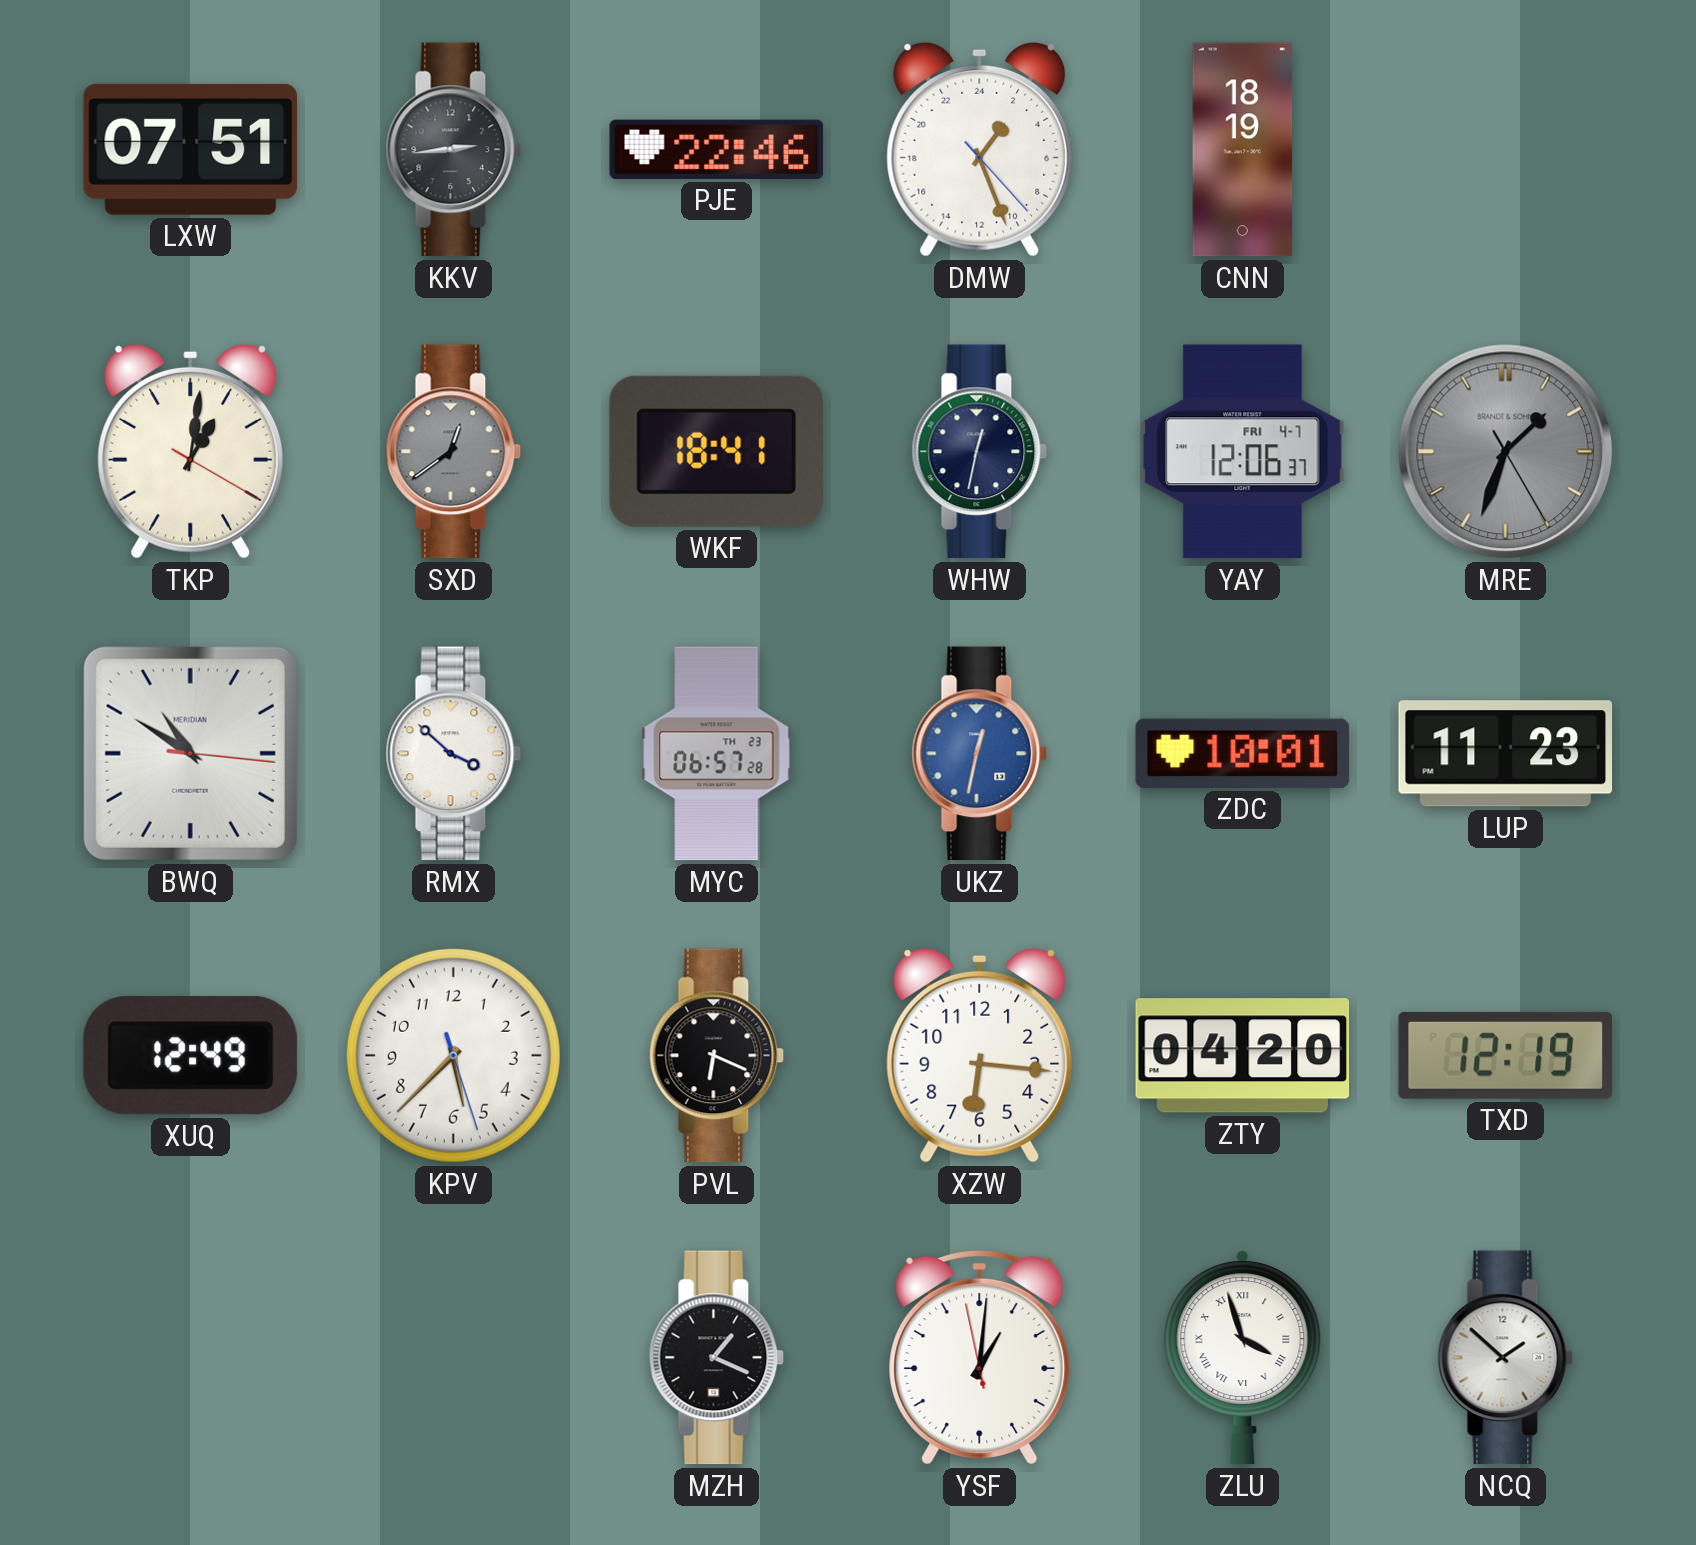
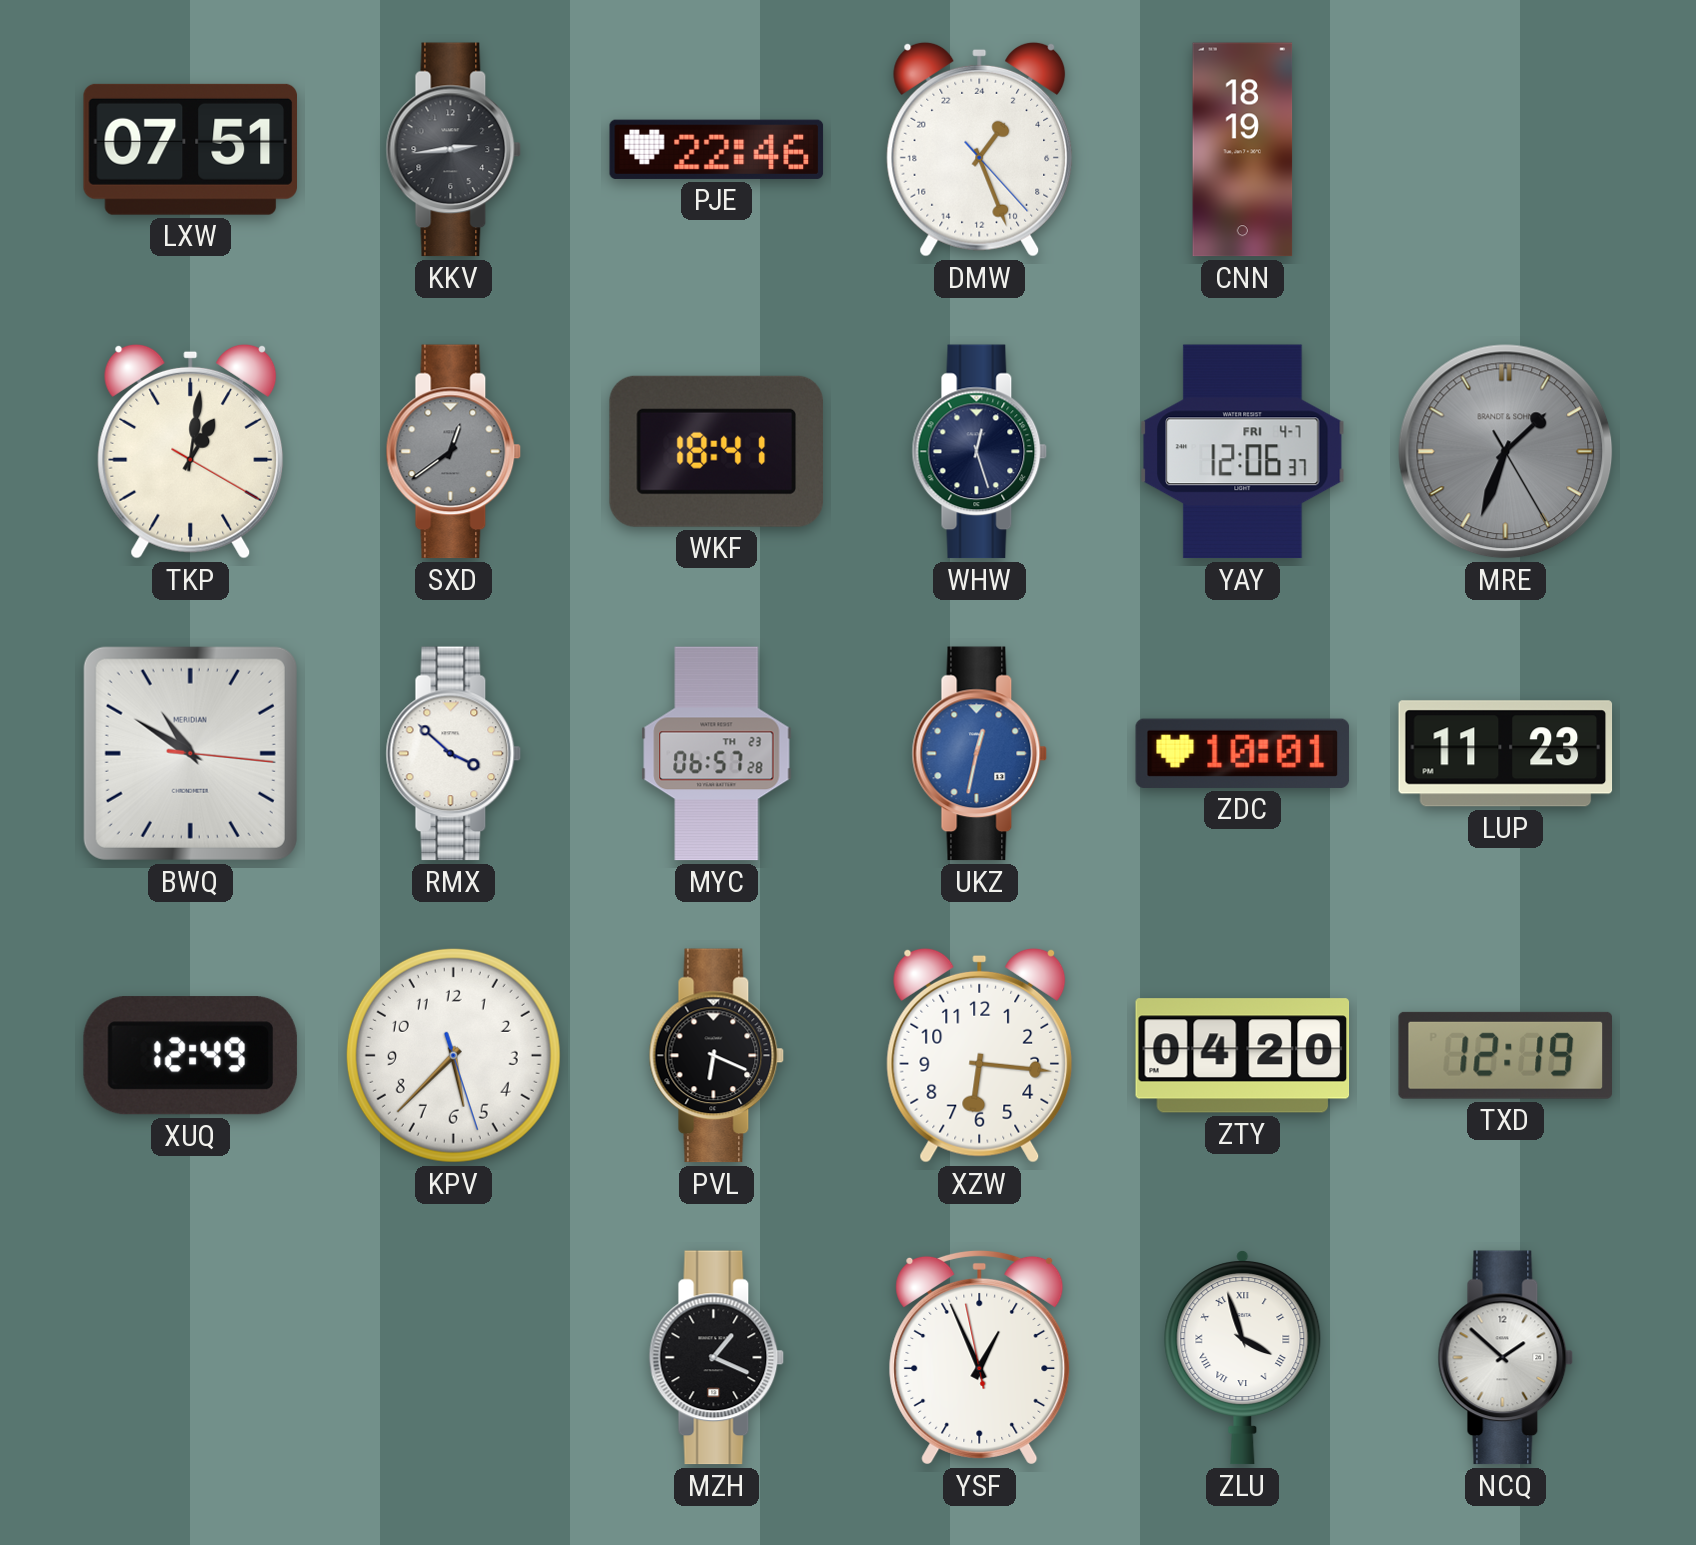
WHW: 12:32 -> 12:27 (980, 452)
YSF: 1:00 -> 12:55 (980, 1357)
